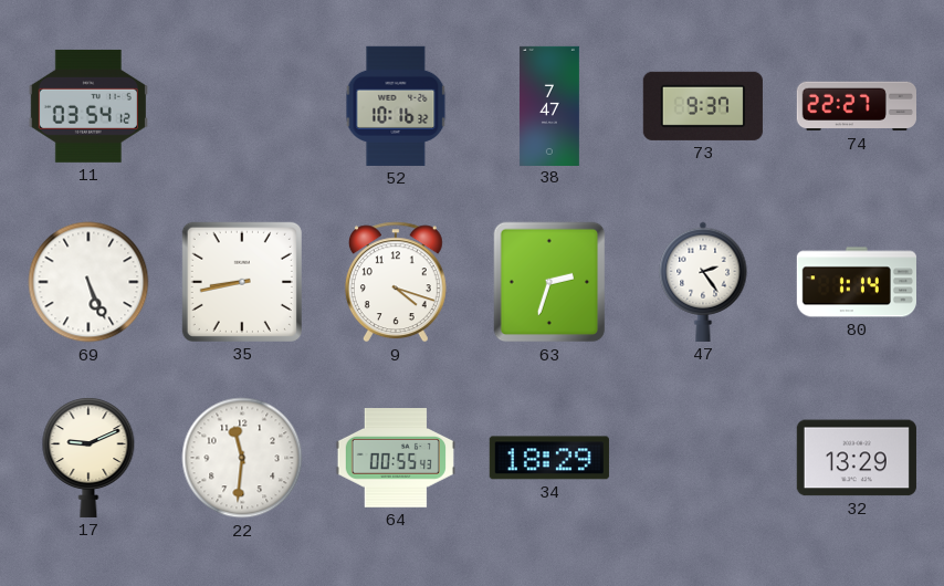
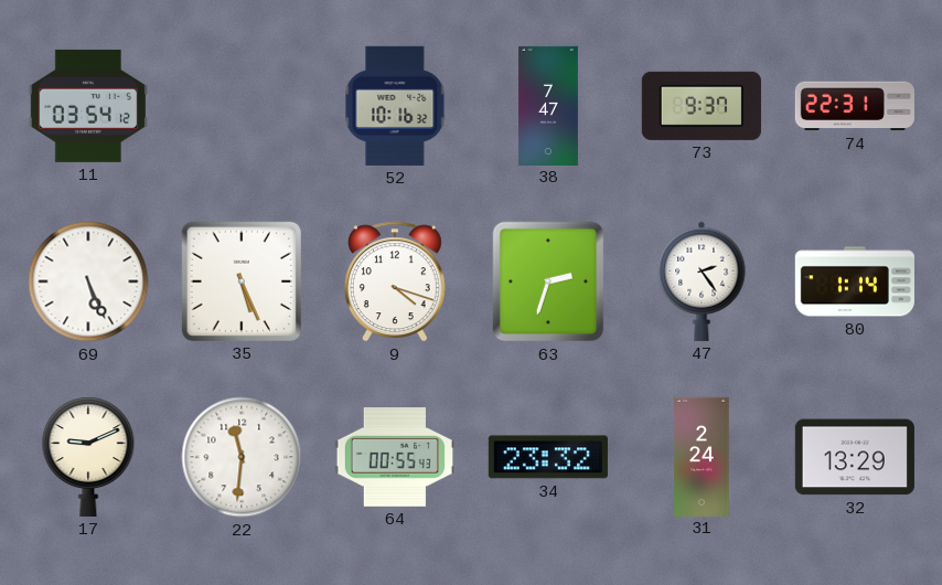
74: 22:27 -> 22:31 (855, 106)
35: 8:43 -> 5:26 (242, 281)
34: 18:29 -> 23:32 (548, 457)
31: none -> 2:24 (702, 456)
